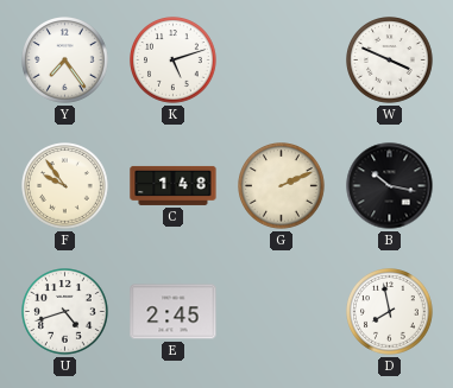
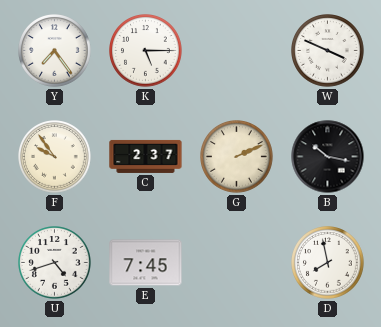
K: 5:12 -> 5:15 (146, 51)
C: 1:48 -> 2:37 (146, 156)
E: 2:45 -> 7:45 (146, 263)
